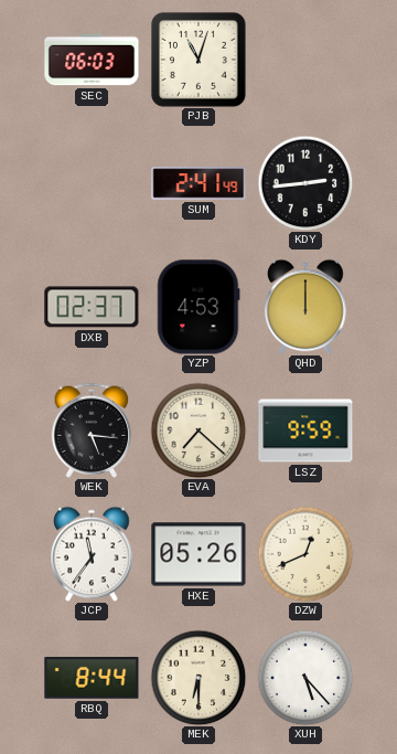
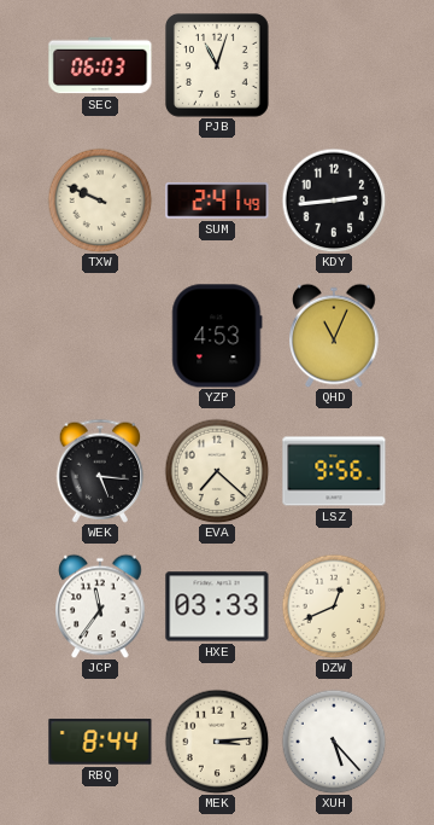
TXW: none -> 9:49 (100, 201)
DXB: 02:37 -> none (92, 307)
QHD: 12:00 -> 11:04 (334, 336)
LSZ: 9:59 -> 9:56 (334, 471)
HXE: 05:26 -> 03:33 (217, 606)
MEK: 6:30 -> 3:14 (217, 742)
